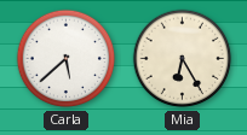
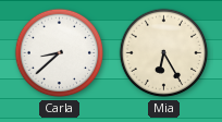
Carla: 5:38 -> 8:38 (60, 53)
